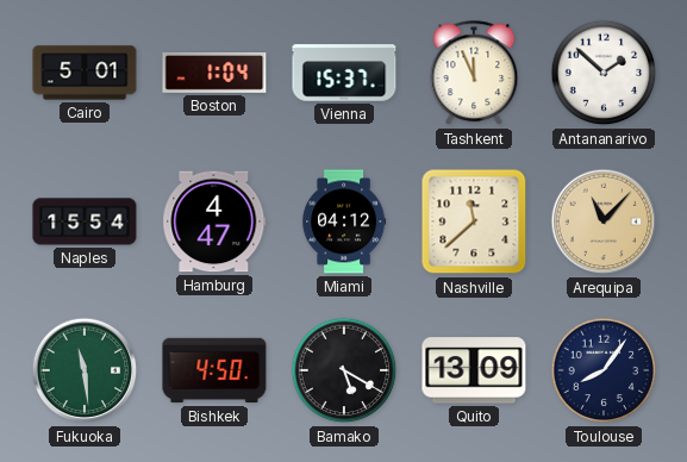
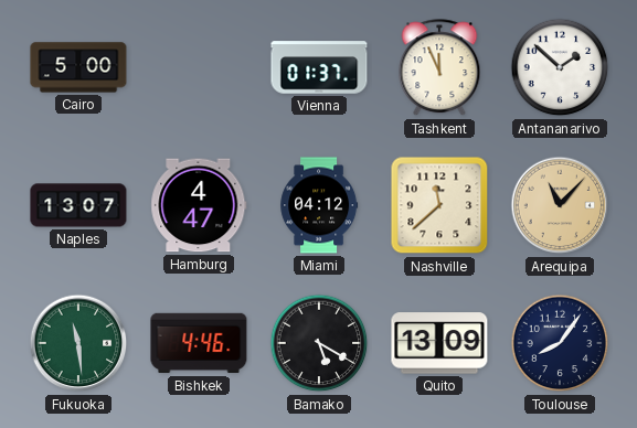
Cairo: 5:01 -> 5:00 (78, 67)
Boston: 1:04 -> none (214, 74)
Vienna: 15:37 -> 01:37 (319, 67)
Naples: 15:54 -> 13:07 (78, 205)
Bishkek: 4:50 -> 4:46 (199, 343)
